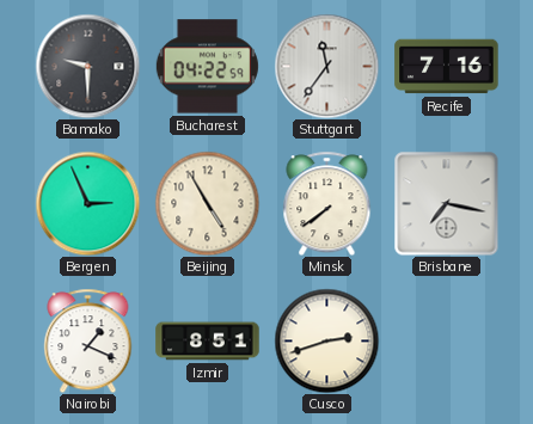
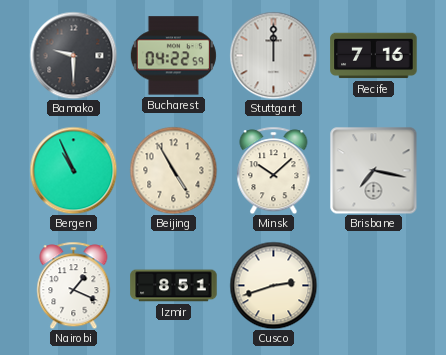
Stuttgart: 11:36 -> 12:00 (273, 55)
Bergen: 2:56 -> 10:56 (73, 170)
Minsk: 7:39 -> 10:08 (274, 170)
